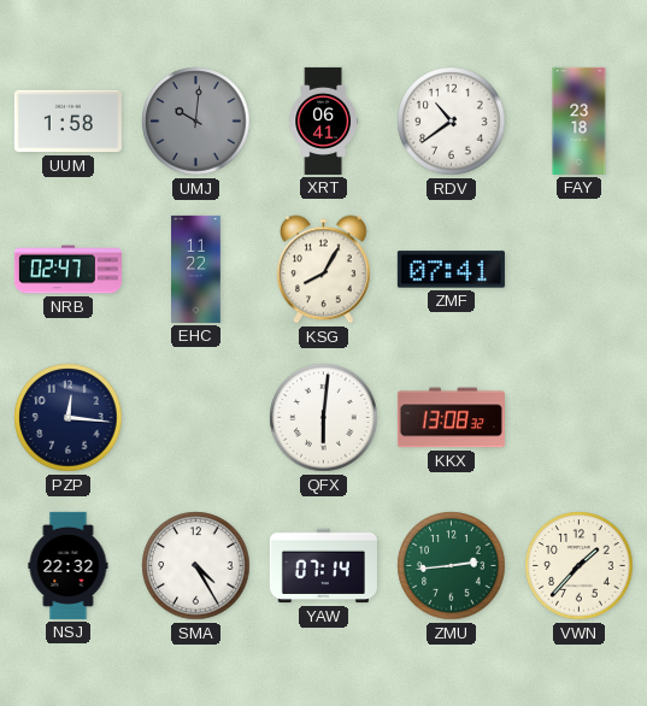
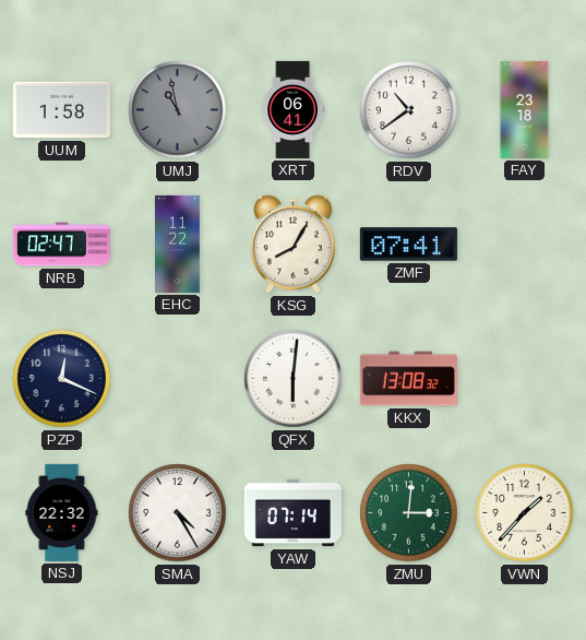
UMJ: 10:01 -> 10:58 (178, 110)
PZP: 12:16 -> 12:19 (62, 379)
ZMU: 2:44 -> 3:01 (409, 513)
